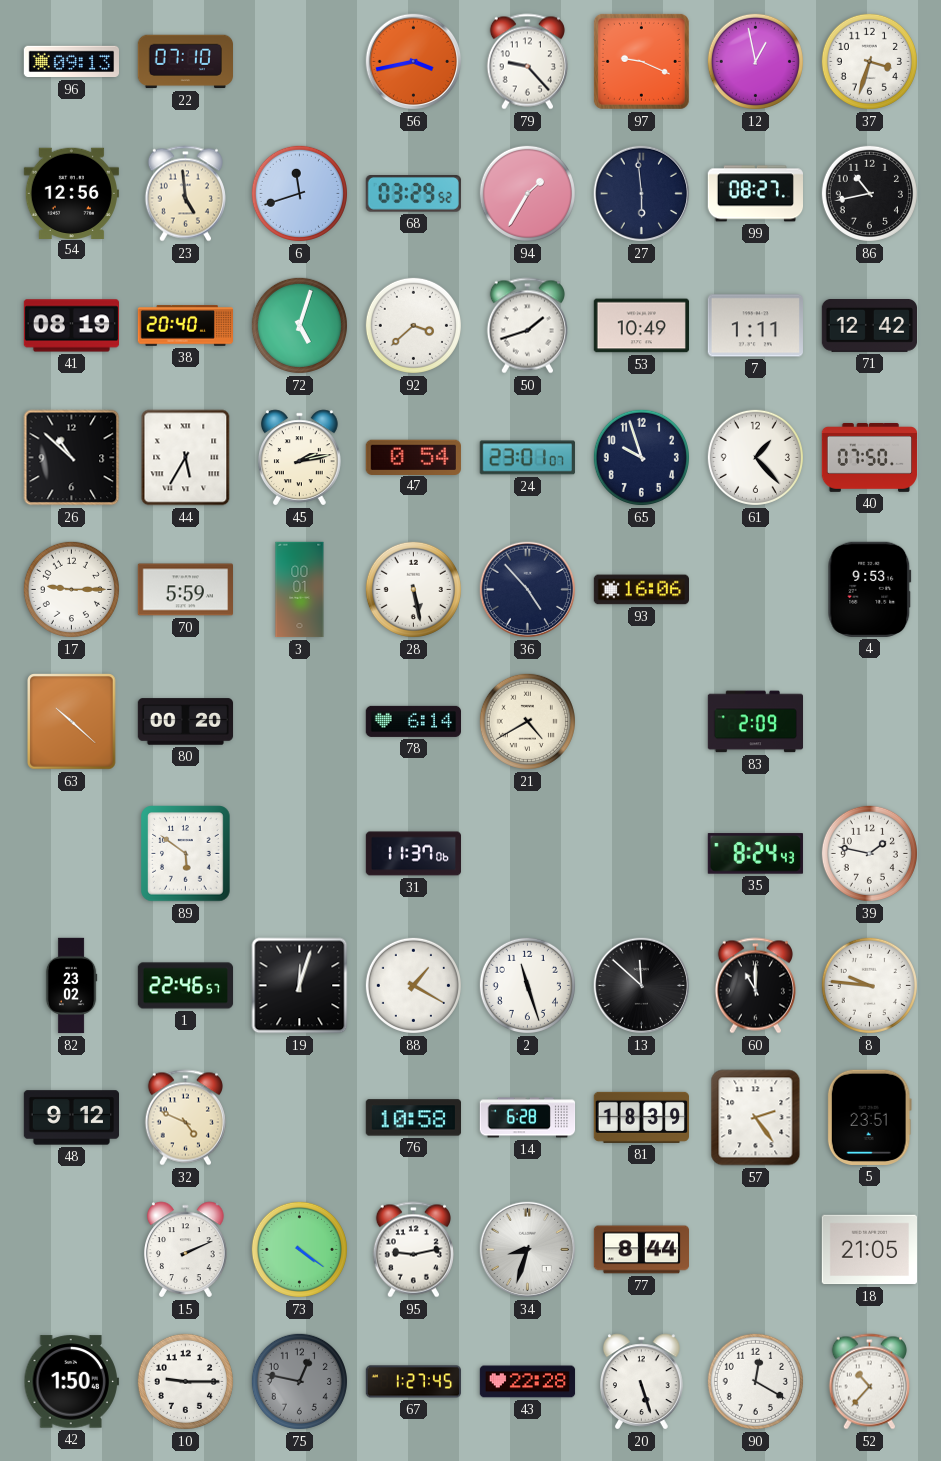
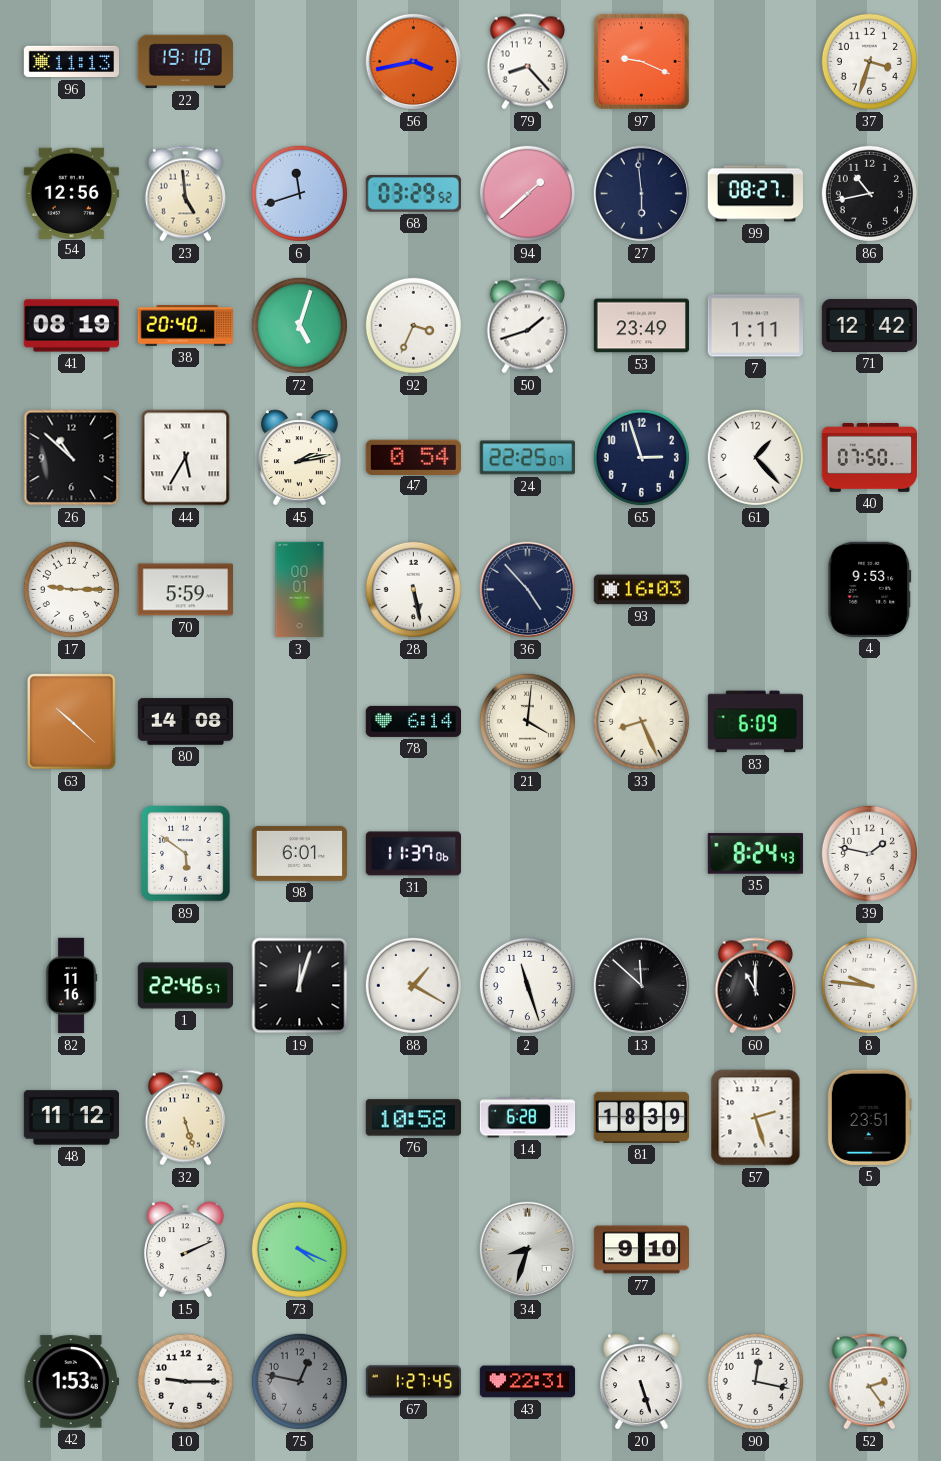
96: 09:13 -> 11:13 (72, 62)
22: 07:10 -> 19:10 (185, 62)
79: 9:23 -> 8:23 (527, 62)
12: 12:58 -> none (755, 61)
94: 1:35 -> 1:38 (527, 193)
92: 3:38 -> 3:34 (413, 325)
53: 10:49 -> 23:49 (641, 326)
24: 23:01 -> 22:25 (527, 458)
65: 9:57 -> 2:57 (641, 457)
93: 16:06 -> 16:03 (641, 590)
80: 00:20 -> 14:08 (186, 722)
21: 4:40 -> 4:01 (527, 721)
33: none -> 8:26 (641, 721)
83: 2:09 -> 6:09 (755, 722)
98: none -> 6:01 (299, 853)
82: 23:02 -> 11:16 (71, 986)
48: 9:12 -> 11:12 (71, 1118)
32: 4:49 -> 5:27 (185, 1118)
57: 2:24 -> 2:27 (756, 1118)
73: 4:21 -> 4:19 (299, 1249)
95: 9:13 -> none (413, 1250)
77: 8:44 -> 9:10 (642, 1250)
18: 21:05 -> none (869, 1250)
42: 1:50 -> 1:53 (71, 1382)
43: 22:28 -> 22:31 (528, 1382)
90: 12:20 -> 12:17 (755, 1381)
52: 10:37 -> 2:24 (869, 1382)
